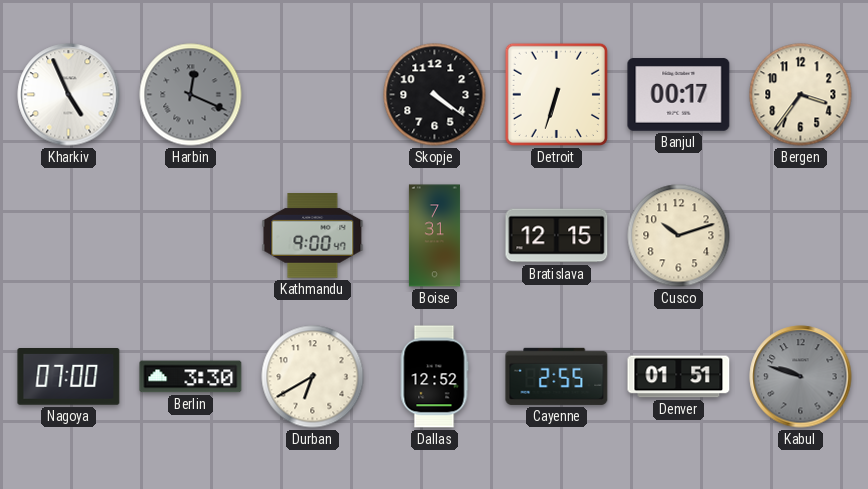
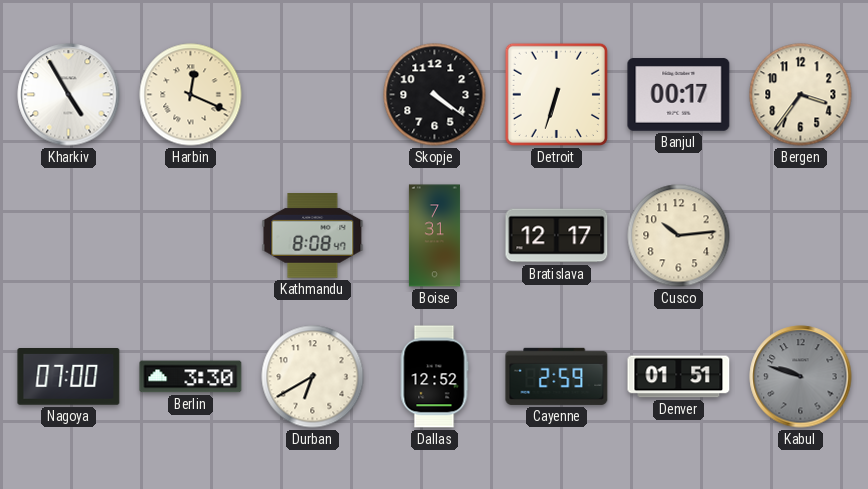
Kharkiv: 4:56 -> 4:55 (69, 95)
Harbin dial: grey -> cream (191, 95)
Kathmandu: 9:00 -> 8:08 (313, 236)
Bratislava: 12:15 -> 12:17 (557, 236)
Cusco: 10:12 -> 10:14 (679, 236)
Cayenne: 2:55 -> 2:59 (557, 376)
